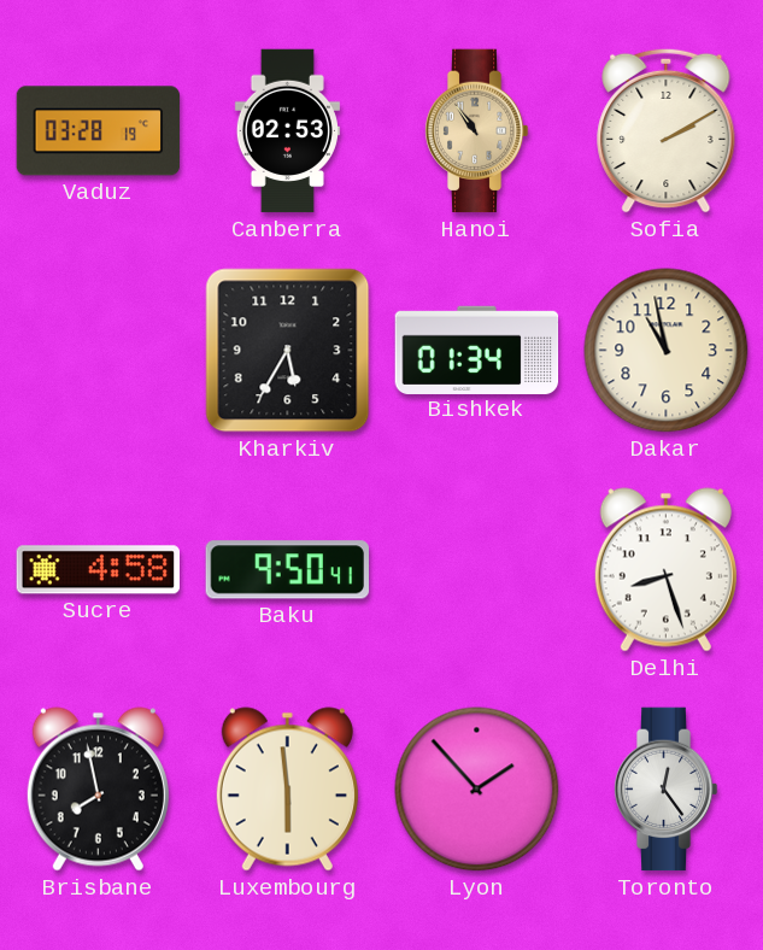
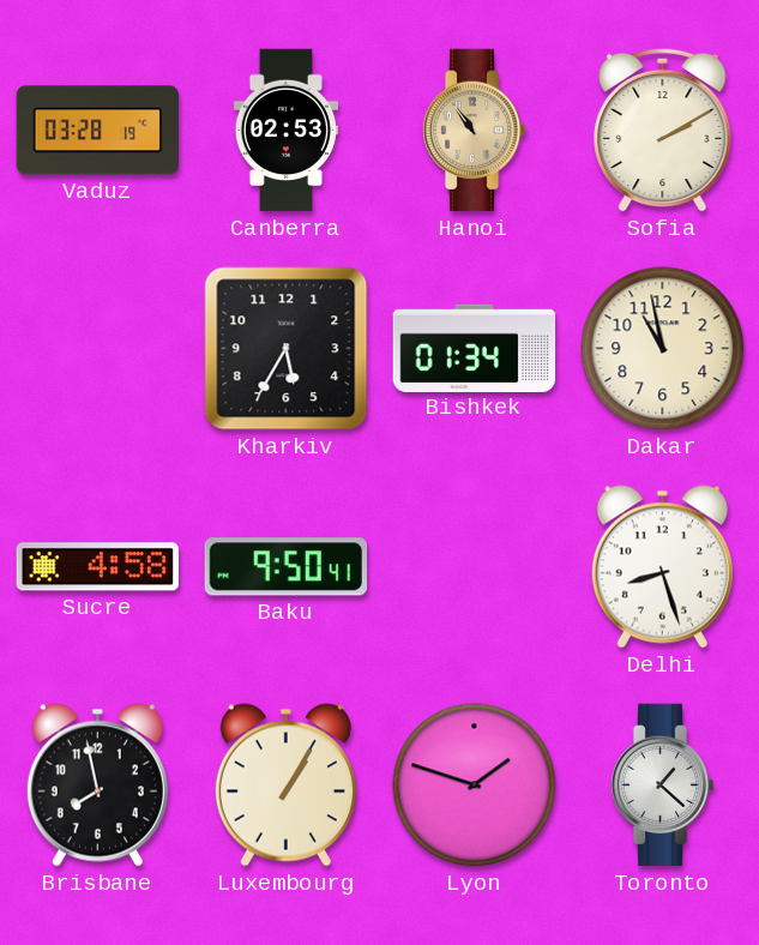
Luxembourg: 5:59 -> 1:05 (285, 786)
Lyon: 1:53 -> 1:48 (475, 786)
Toronto: 12:24 -> 1:22 (662, 786)
